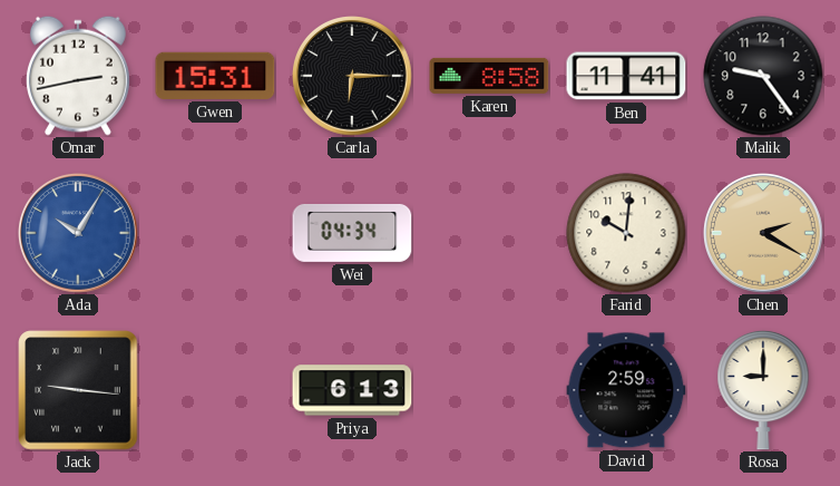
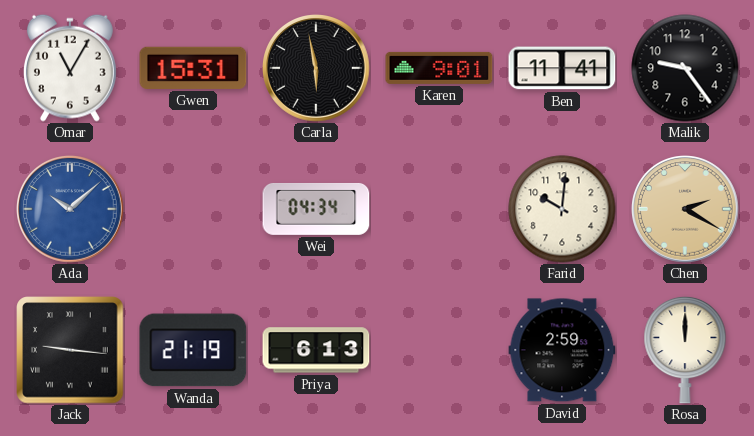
Omar: 2:43 -> 11:05 (70, 68)
Carla: 6:15 -> 5:58 (317, 69)
Karen: 8:58 -> 9:01 (439, 68)
Ada: 10:05 -> 10:08 (71, 210)
Wanda: none -> 21:19 (193, 350)
Rosa: 9:00 -> 12:00 (685, 350)
